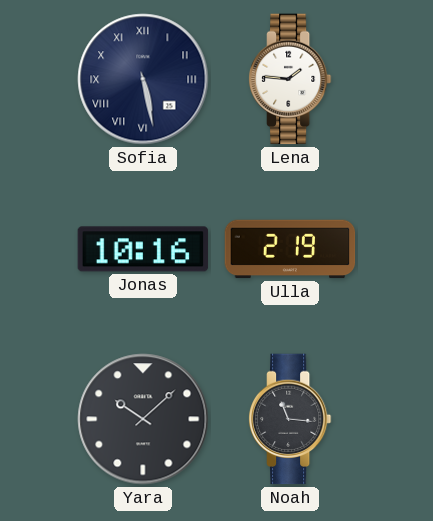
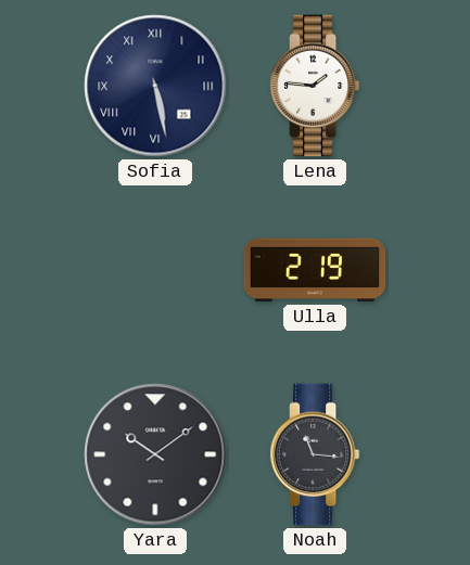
Jonas: 10:16 -> none (143, 249)
Yara: 10:08 -> 10:09 (155, 454)
